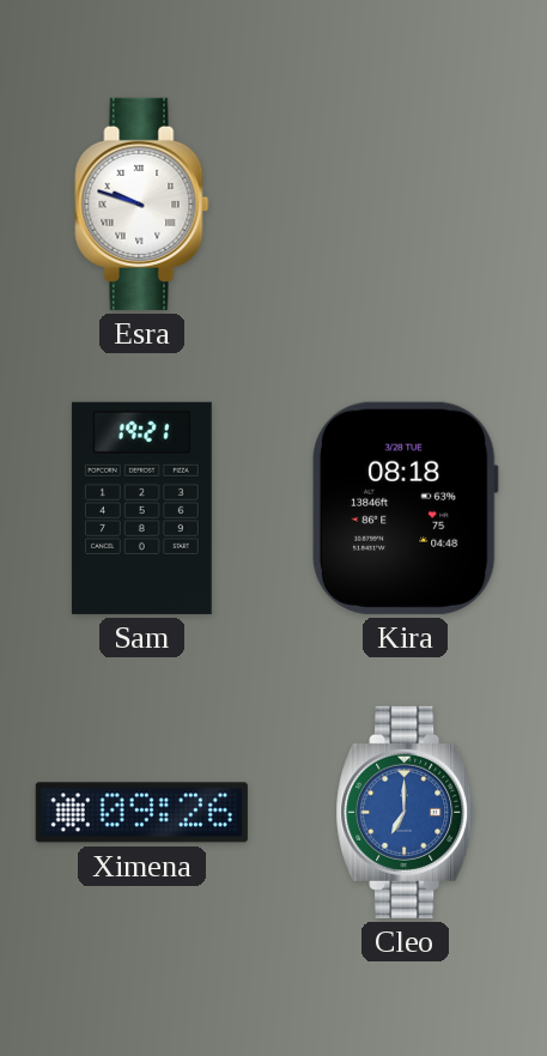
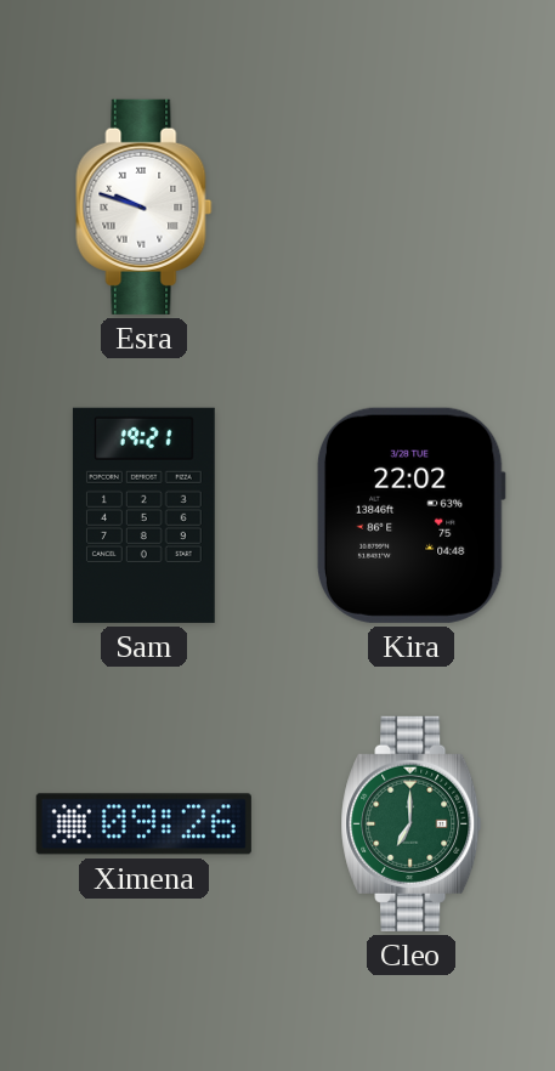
Kira: 08:18 -> 22:02 (410, 515)
Cleo dial: blue -> green (412, 823)
